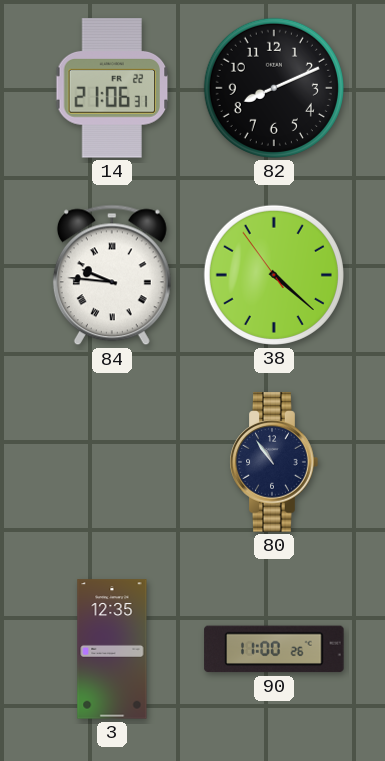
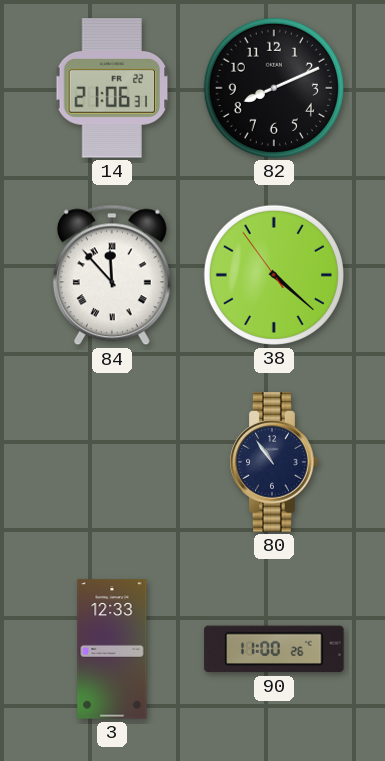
84: 9:46 -> 11:53 (112, 275)
3: 12:35 -> 12:33 (112, 649)
